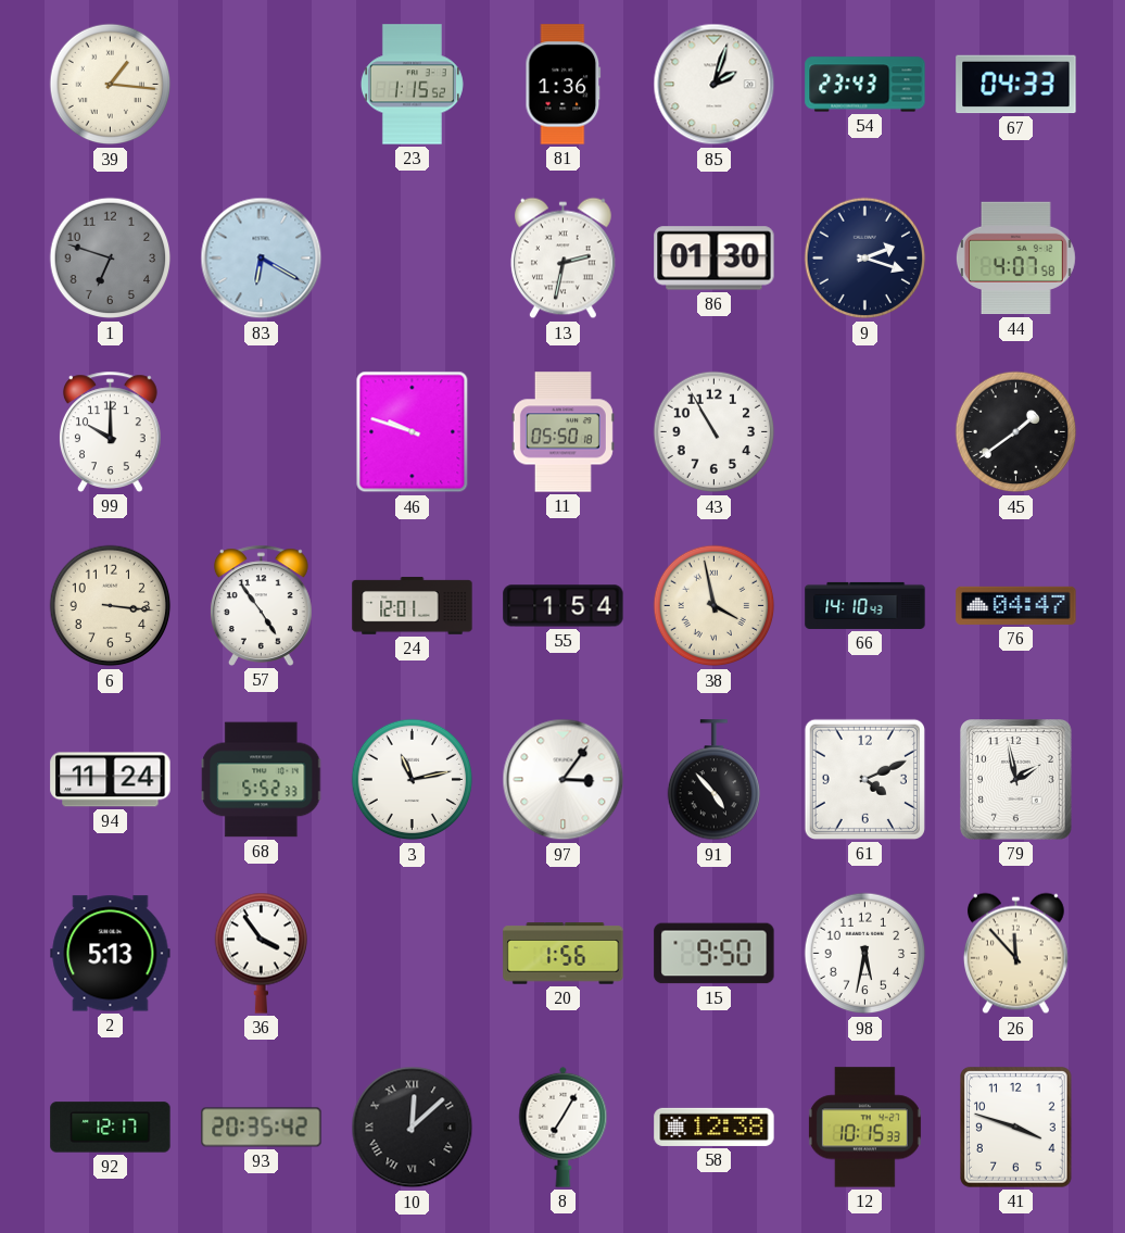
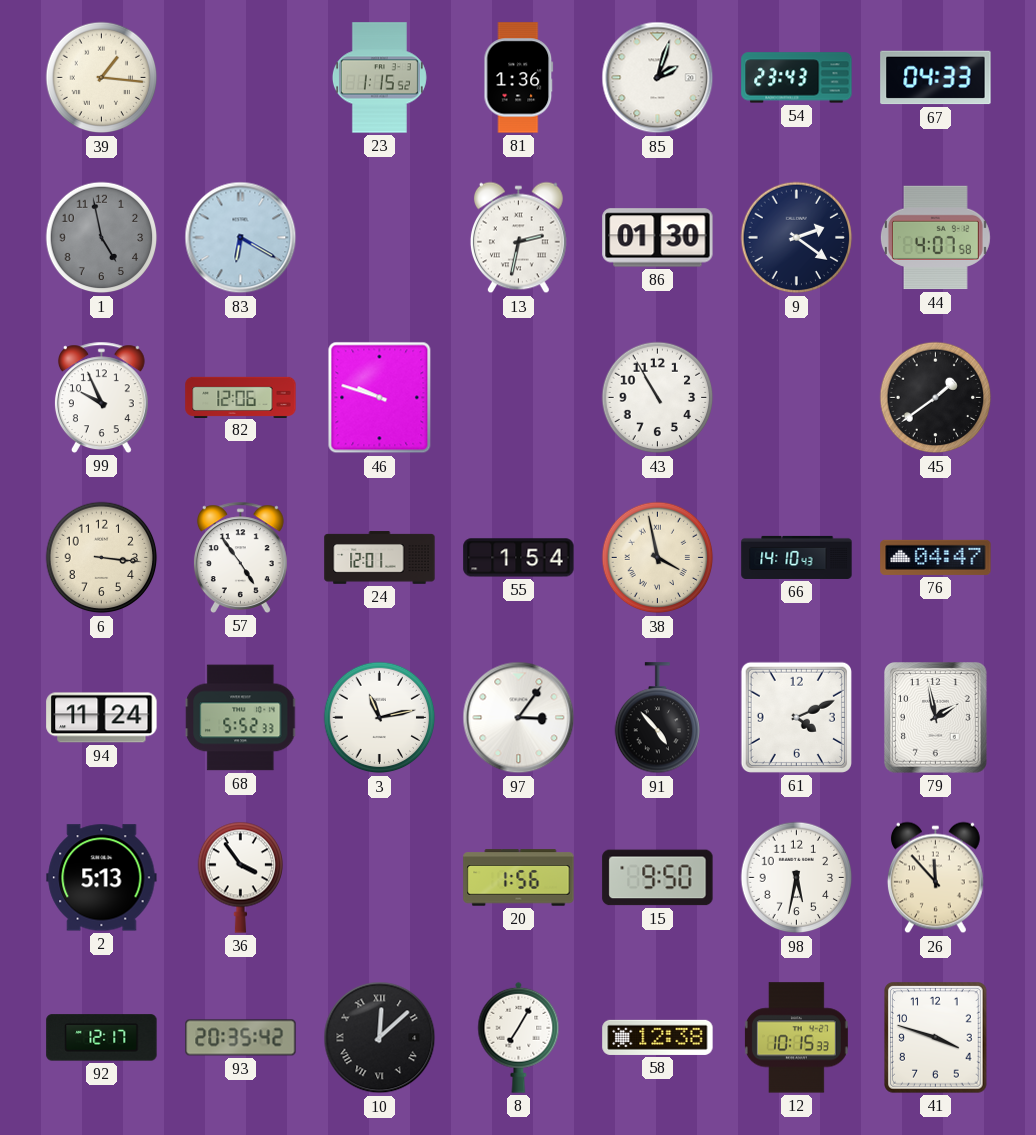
1: 6:48 -> 4:58 (102, 238)
9: 2:18 -> 2:21 (797, 238)
99: 10:00 -> 9:56 (101, 397)
82: none -> 12:06 (241, 397)
11: 05:50 -> none (562, 432)
